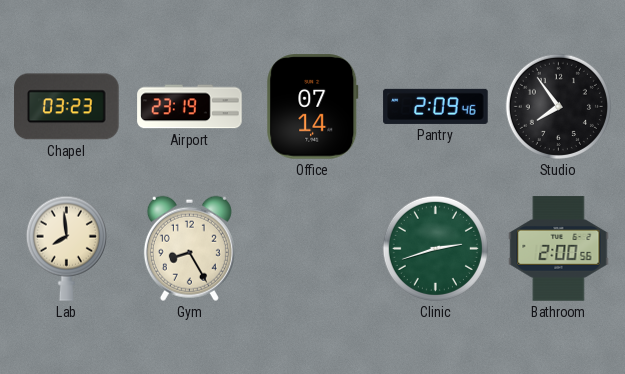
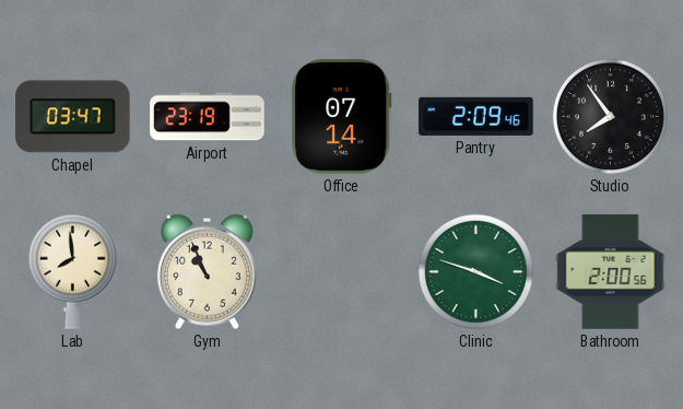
Chapel: 03:23 -> 03:47 (73, 117)
Gym: 8:25 -> 10:56 (207, 271)
Clinic: 2:42 -> 3:48 (475, 271)
